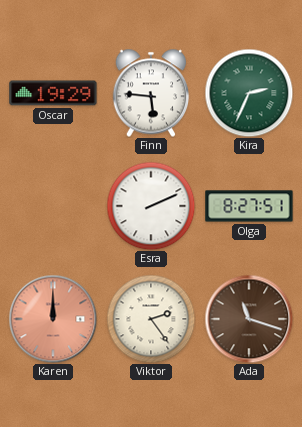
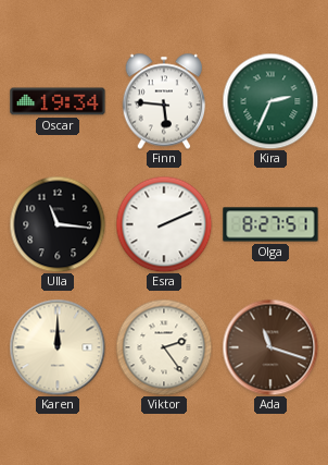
Oscar: 19:29 -> 19:34 (58, 101)
Ulla: none -> 11:16 (58, 224)
Karen dial: salmon -> cream (58, 347)
